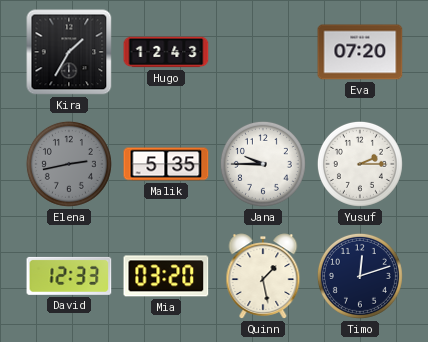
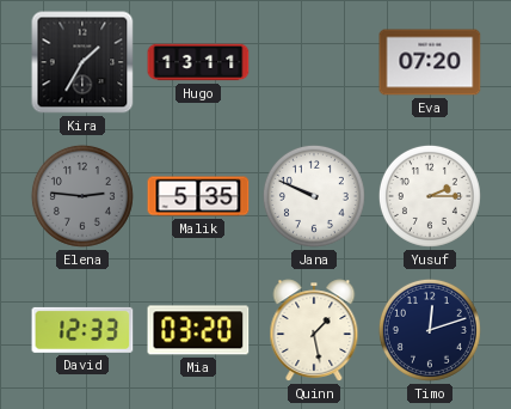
Hugo: 12:43 -> 13:11 (198, 62)
Elena: 2:43 -> 2:46 (82, 196)
Jana: 9:45 -> 9:49 (314, 196)
